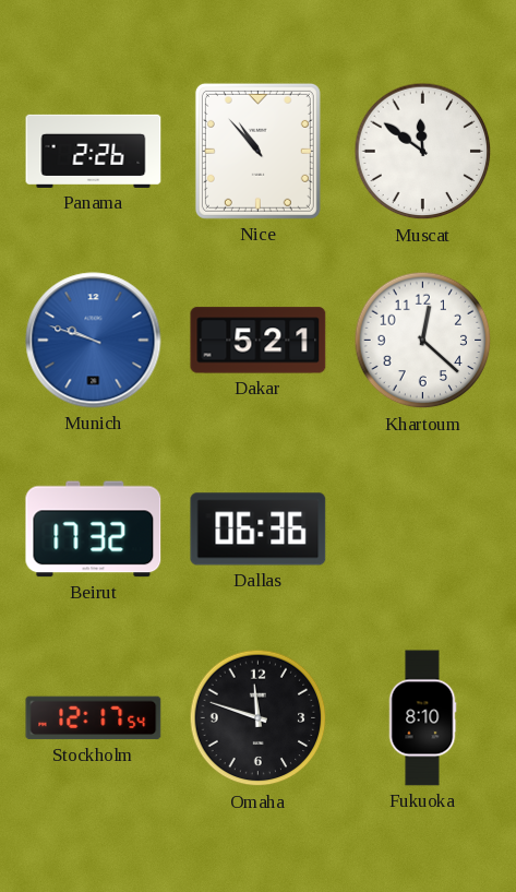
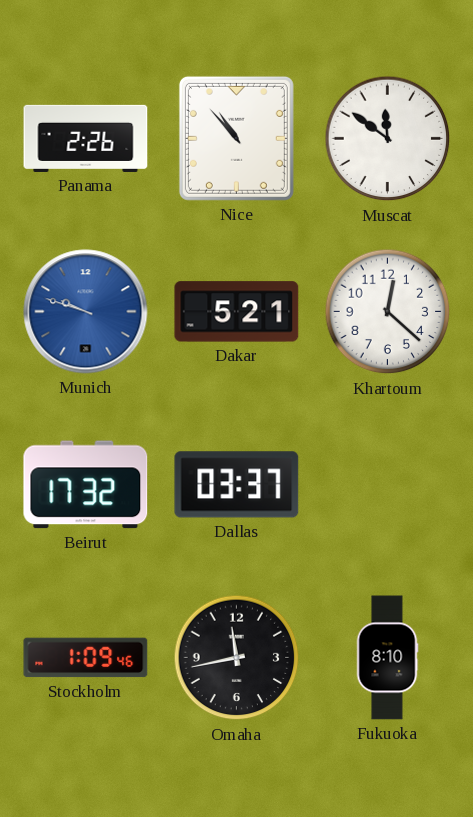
Dallas: 06:36 -> 03:37 (237, 485)
Stockholm: 12:17 -> 1:09 (86, 658)
Omaha: 11:48 -> 11:43 (237, 658)
